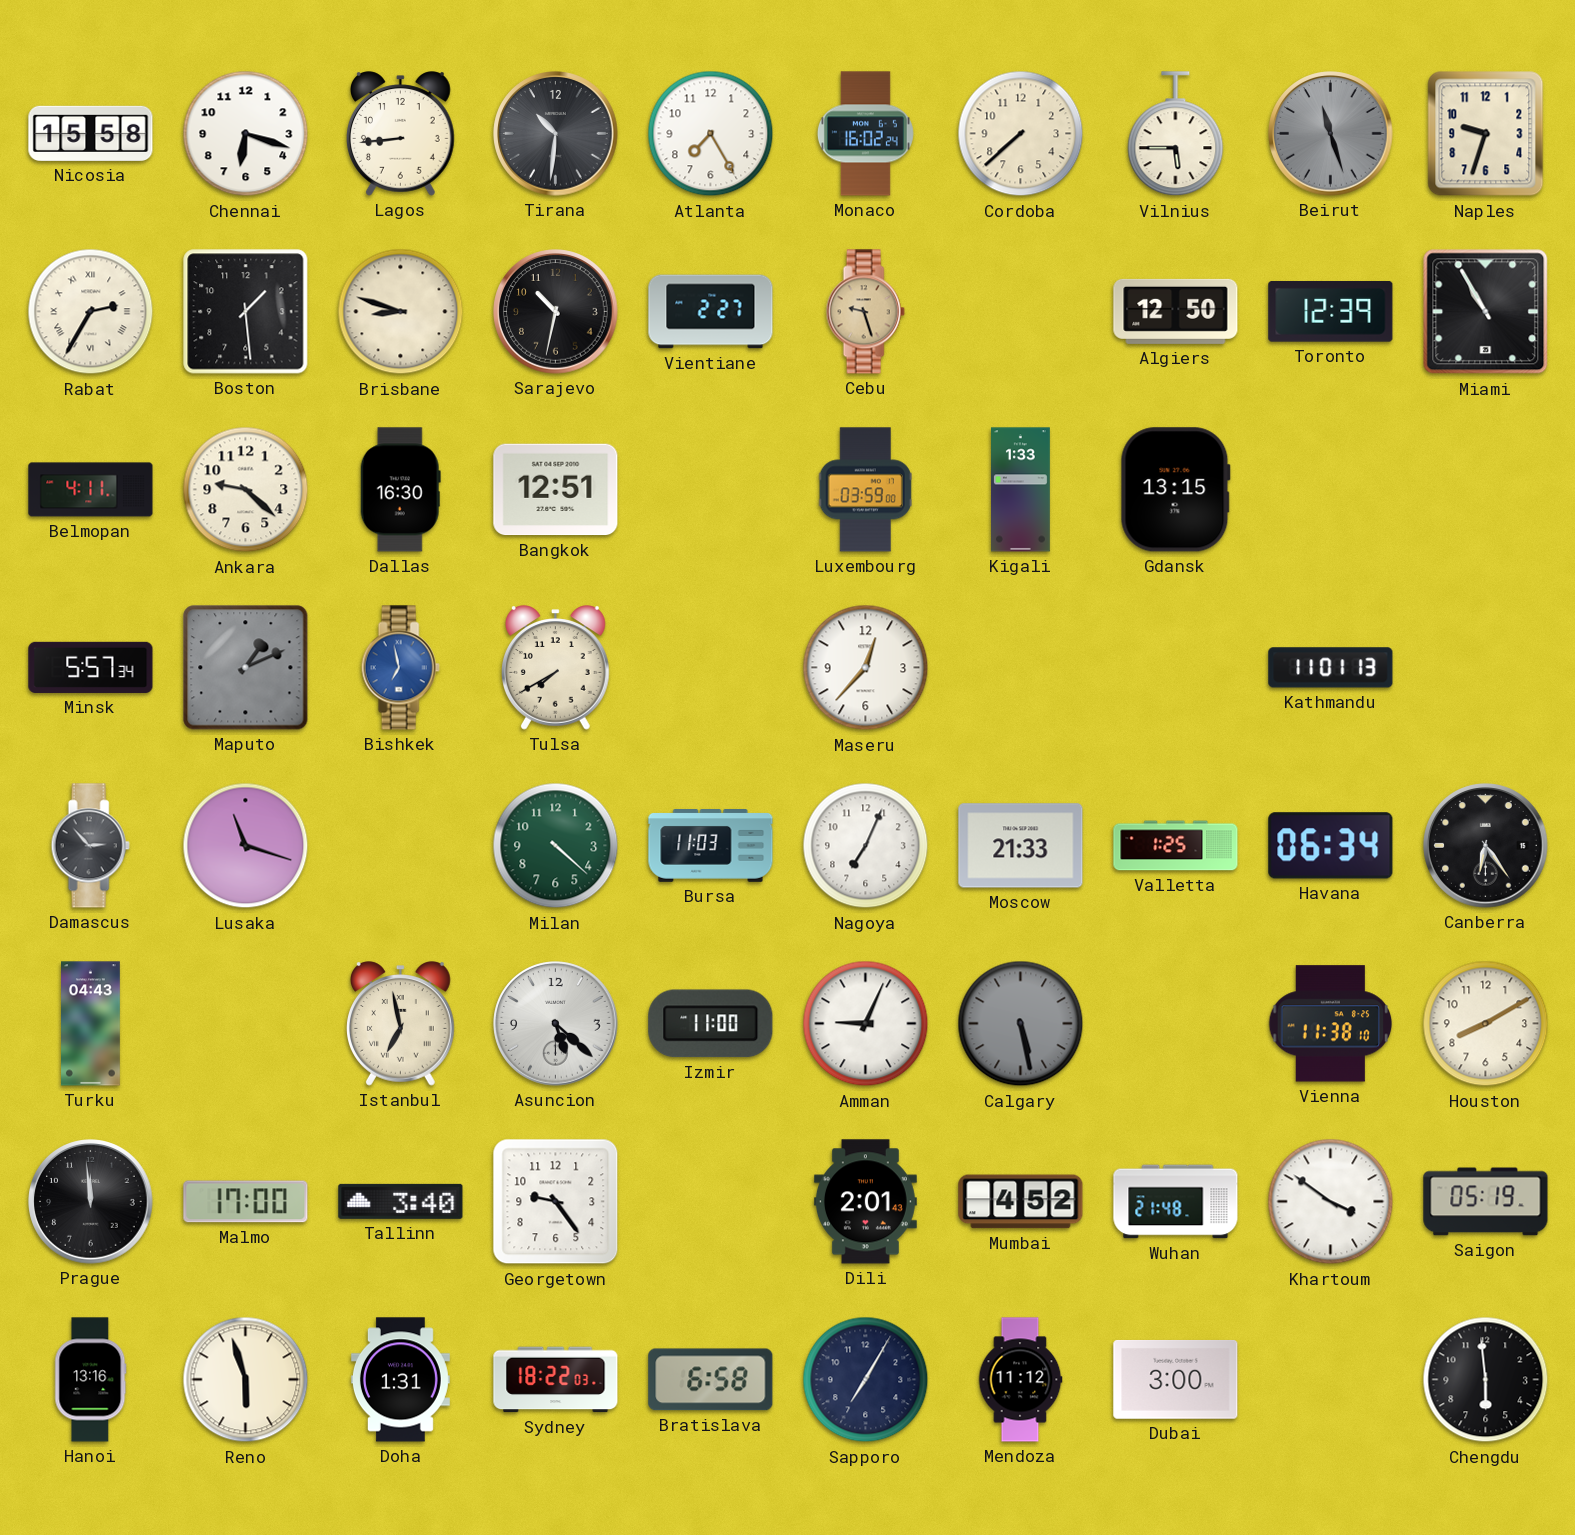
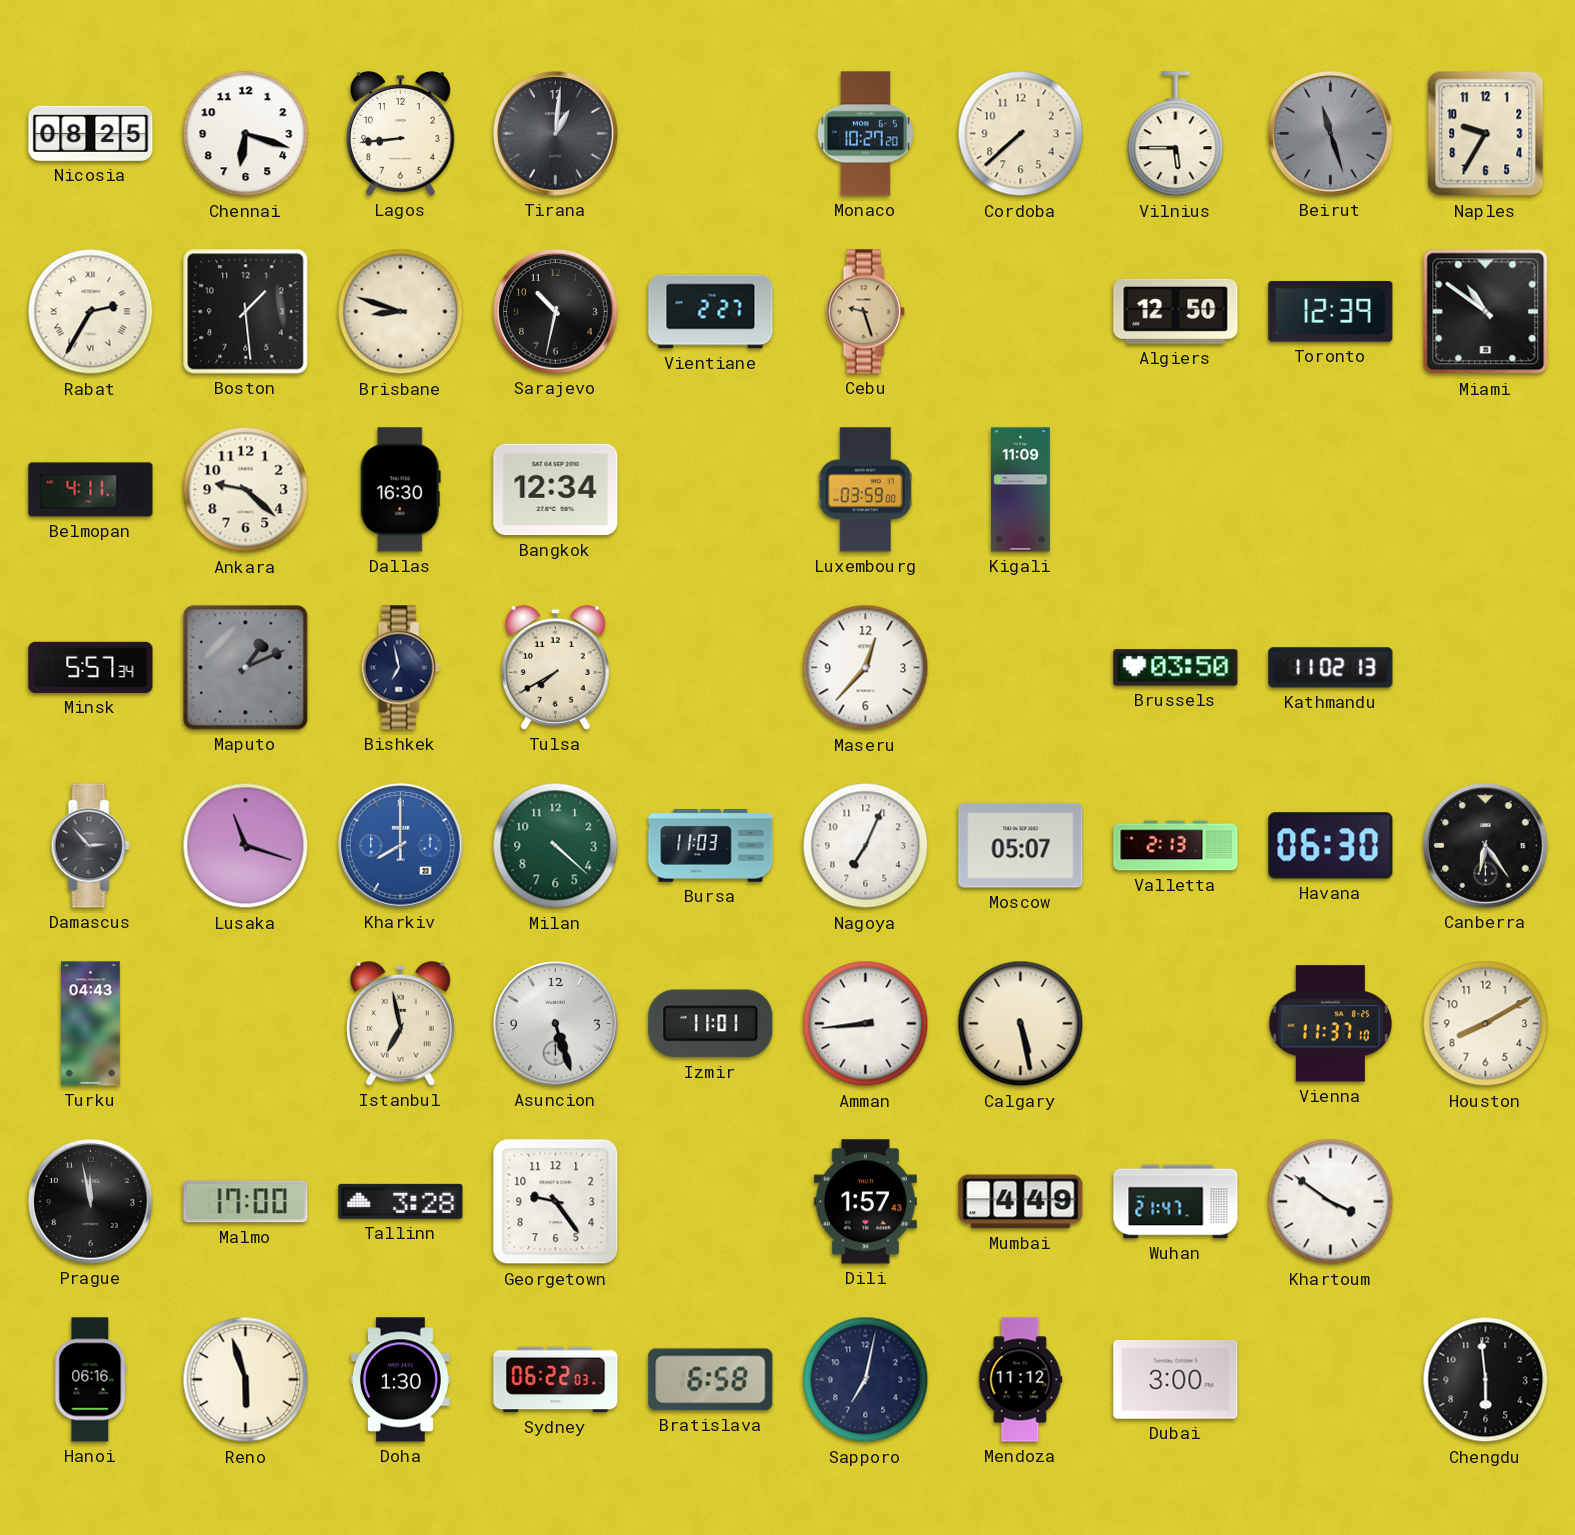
Nicosia: 15:58 -> 08:25 (91, 133)
Tirana: 10:31 -> 1:01 (556, 134)
Atlanta: 7:25 -> none (711, 134)
Monaco: 16:02 -> 10:27 (865, 134)
Naples: 9:33 -> 9:35 (1486, 134)
Miami: 10:55 -> 10:51 (1486, 312)
Bangkok: 12:51 -> 12:34 (556, 490)
Kigali: 1:33 -> 11:09 (1021, 490)
Gdansk: 13:15 -> none (1175, 490)
Bishkek dial: blue -> navy (400, 668)
Brussels: none -> 03:50 (1176, 668)
Kathmandu: 11:01 -> 11:02 (1331, 668)
Kharkiv: none -> 8:00 (401, 846)
Moscow: 21:33 -> 05:07 (1021, 846)
Valletta: 1:25 -> 2:13 (1176, 846)
Havana: 06:34 -> 06:30 (1331, 846)
Asuncion: 5:22 -> 5:27 (556, 1024)
Izmir: 11:00 -> 11:01 (711, 1024)
Amman: 9:04 -> 8:44 (866, 1024)
Calgary dial: grey -> cream (1021, 1024)
Vienna: 11:38 -> 11:37 (1331, 1024)
Prague: 11:59 -> 11:58 (91, 1202)
Tallinn: 3:40 -> 3:28 (401, 1201)
Dili: 2:01 -> 1:57 (865, 1202)
Mumbai: 4:52 -> 4:49 (1021, 1202)
Wuhan: 21:48 -> 21:47 (1176, 1202)
Saigon: 05:19 -> none (1486, 1202)
Hanoi: 13:16 -> 06:16 (91, 1380)
Doha: 1:31 -> 1:30 (400, 1380)
Sydney: 18:22 -> 06:22 (556, 1380)
Sapporo: 7:05 -> 7:02 (866, 1380)
